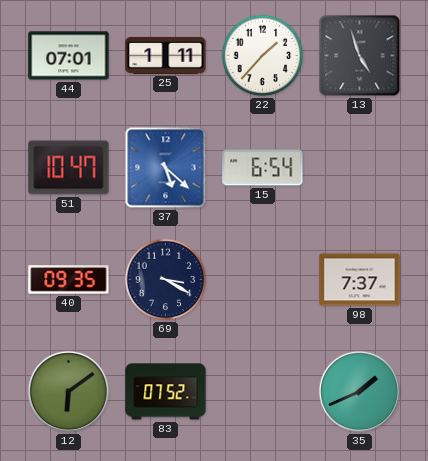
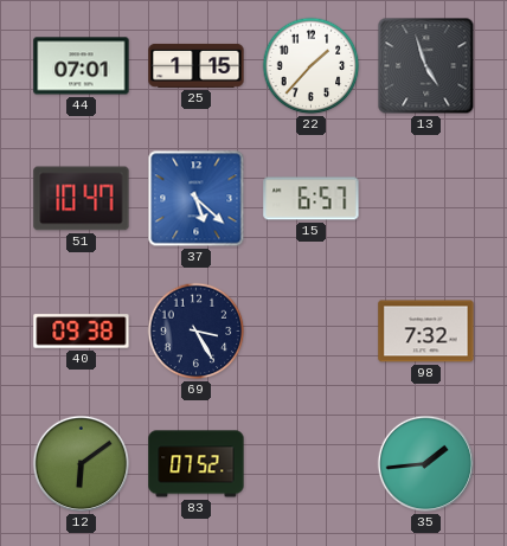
25: 1:11 -> 1:15 (197, 65)
15: 6:54 -> 6:57 (312, 199)
40: 09:35 -> 09:38 (82, 332)
69: 3:20 -> 3:25 (197, 332)
98: 7:37 -> 7:32 (426, 332)
35: 1:41 -> 1:44 (426, 464)
